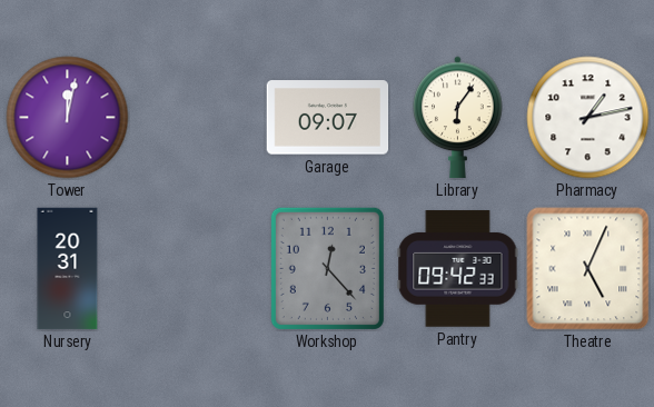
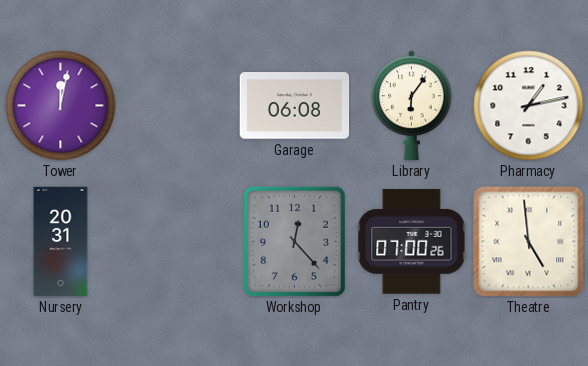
Garage: 09:07 -> 06:08 (295, 106)
Pantry: 09:42 -> 07:00 (412, 242)
Theatre: 5:04 -> 4:59 (529, 242)
